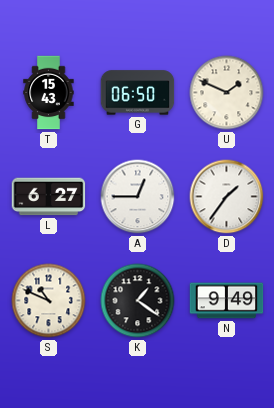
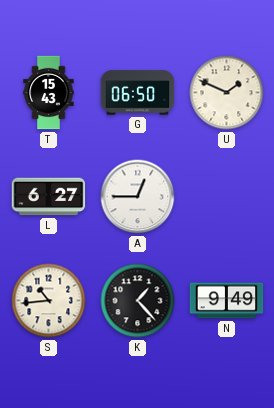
D: 1:36 -> none (227, 197)
S: 10:49 -> 10:44 (49, 301)
K: 1:21 -> 1:23 (138, 301)
